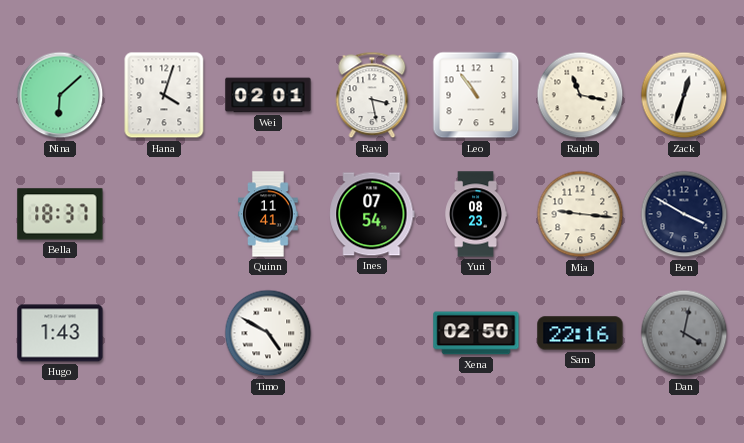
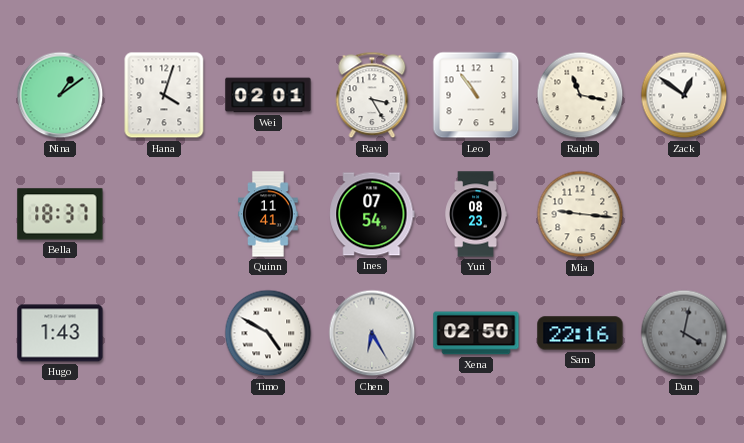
Nina: 6:08 -> 1:09 (60, 95)
Ravi: 3:28 -> 3:25 (372, 95)
Zack: 12:33 -> 12:51 (684, 95)
Ben: 3:50 -> none (684, 214)
Chen: none -> 6:25 (372, 333)
